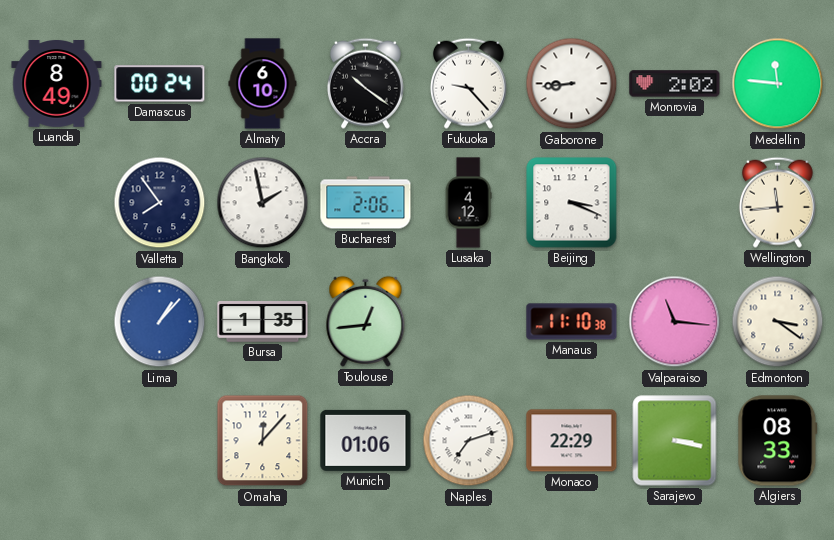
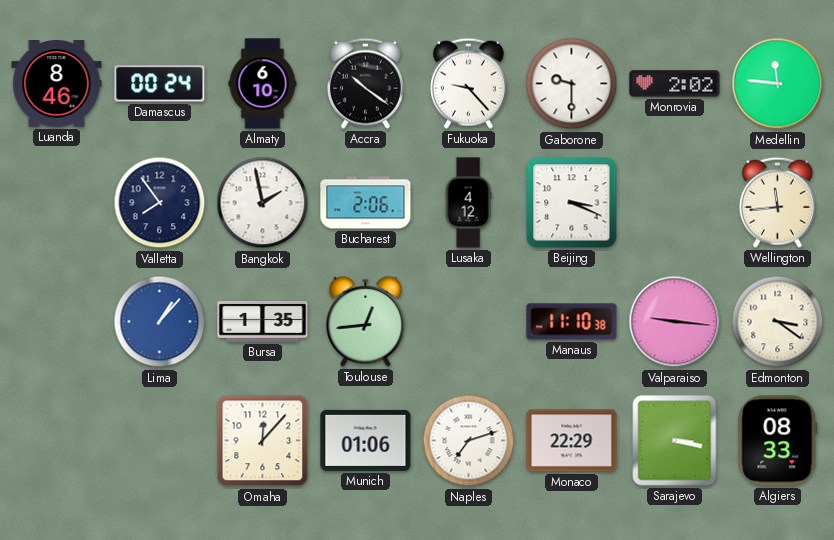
Luanda: 8:49 -> 8:46 (57, 84)
Gaborone: 8:44 -> 9:30 (572, 84)
Valparaiso: 11:16 -> 9:16 (675, 322)
